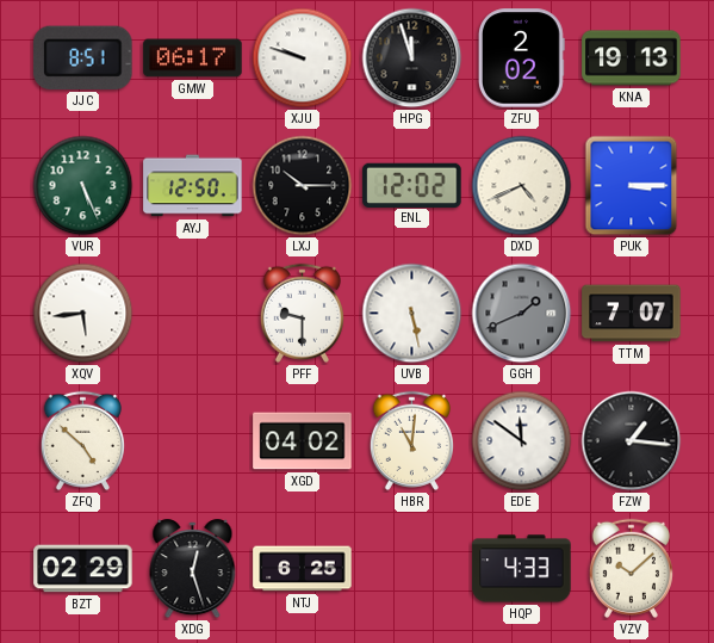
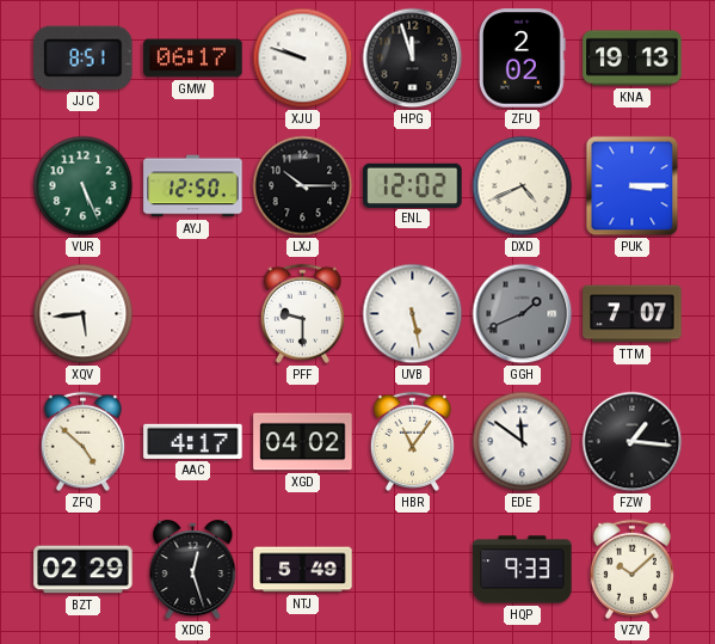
AAC: none -> 4:17 (193, 441)
HBR: 11:01 -> 11:06 (412, 441)
NTJ: 6:25 -> 5:49 (303, 570)
HQP: 4:33 -> 9:33 (523, 570)
